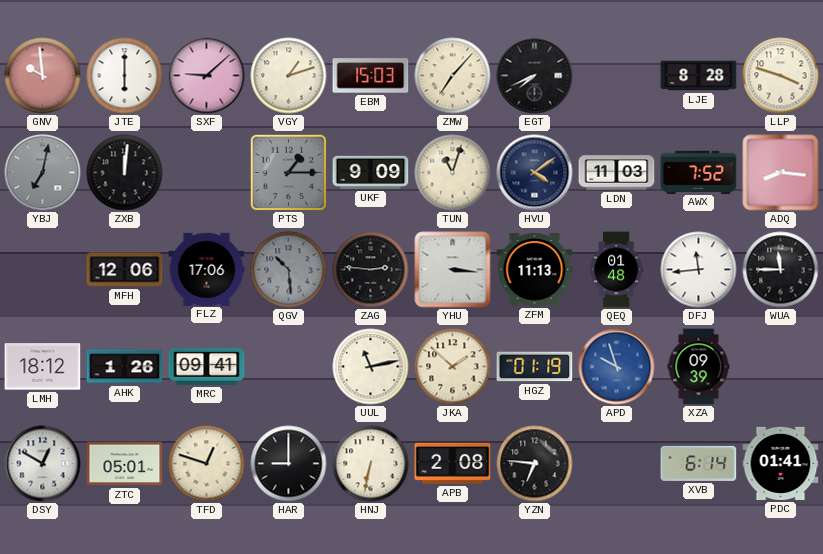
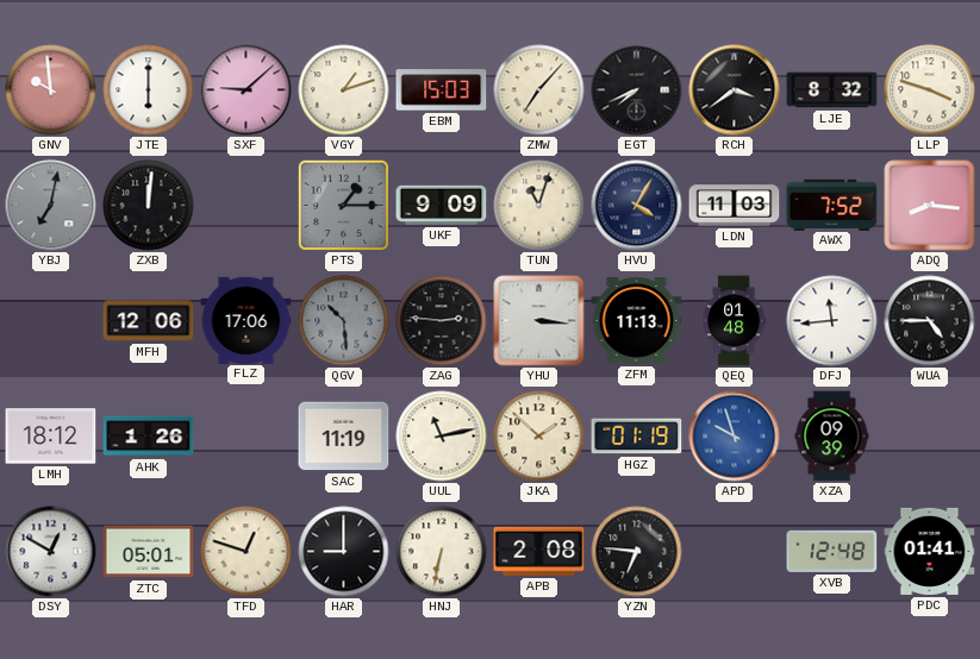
RCH: none -> 3:39 (735, 90)
LJE: 8:28 -> 8:32 (832, 90)
HVU: 4:09 -> 4:05 (637, 206)
WUA: 11:45 -> 4:45 (930, 321)
MRC: 09:41 -> none (207, 366)
SAC: none -> 11:19 (344, 437)
XVB: 6:14 -> 12:48 (832, 551)
